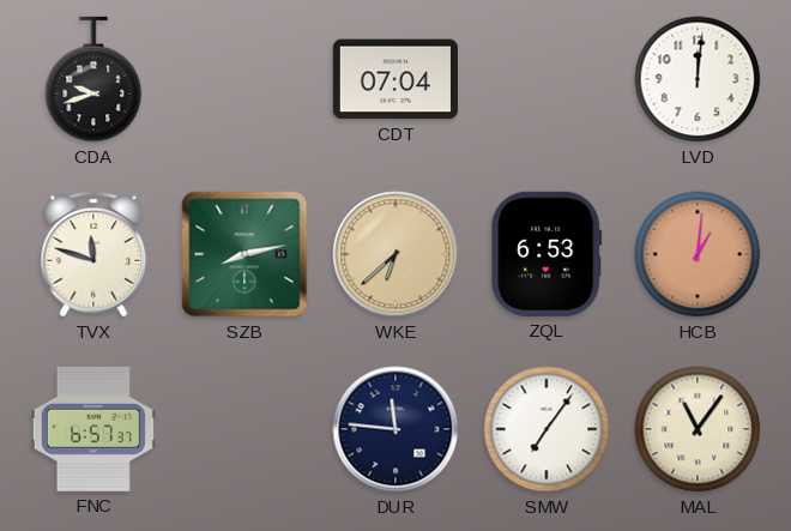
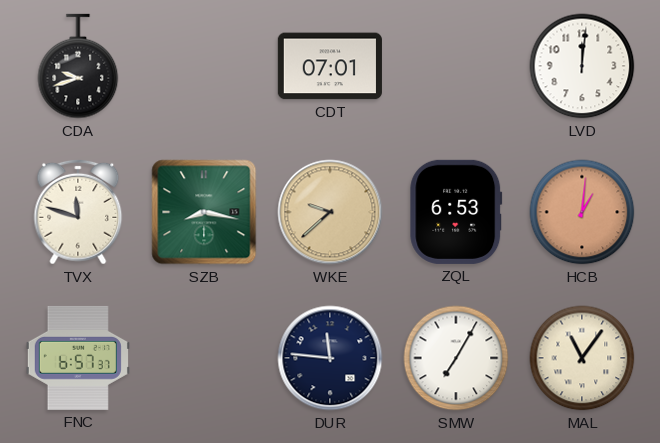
CDT: 07:04 -> 07:01 (330, 66)
SZB: 8:13 -> 8:17 (204, 212)
WKE: 6:38 -> 9:38 (330, 212)
SMW: 7:06 -> 7:05 (456, 358)
